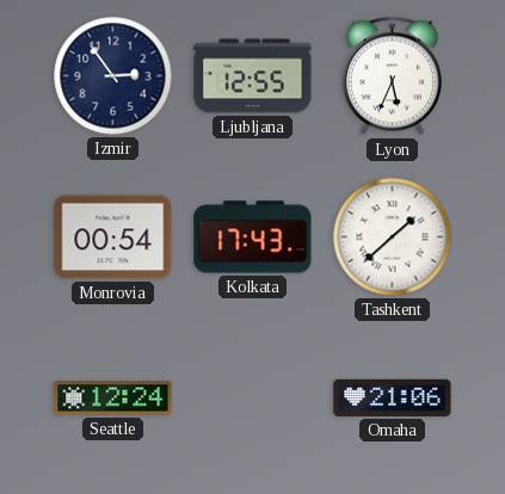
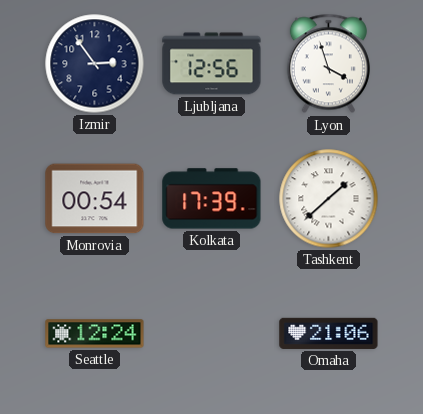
Ljubljana: 12:55 -> 12:56 (212, 64)
Lyon: 5:34 -> 3:57 (328, 64)
Kolkata: 17:43 -> 17:39 (212, 199)
